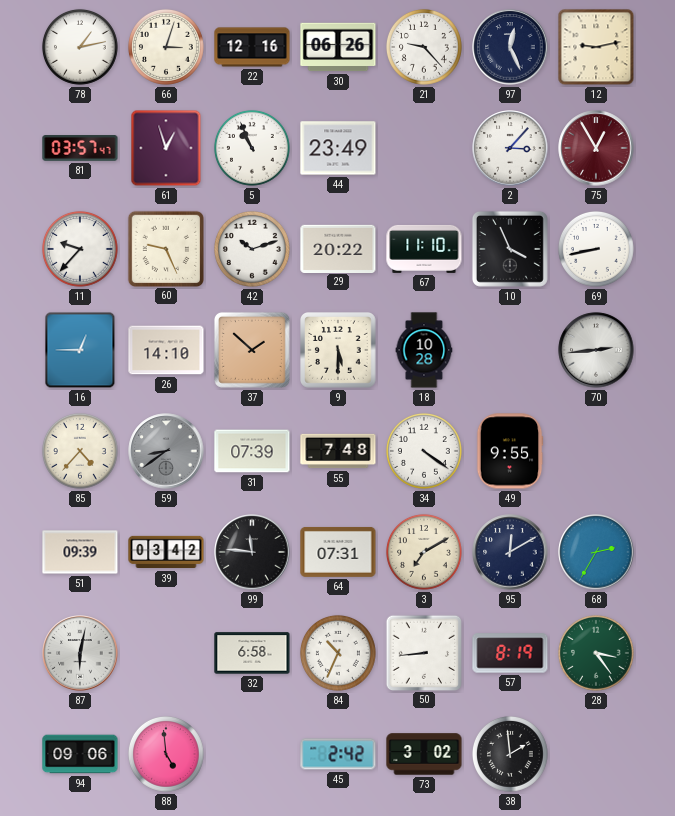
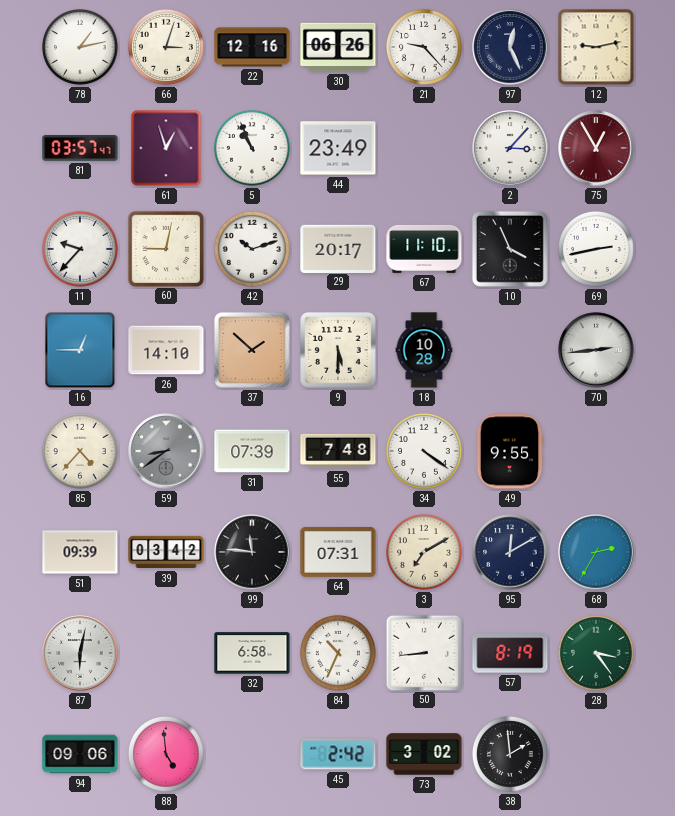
60: 9:26 -> 9:02 (165, 248)
29: 20:22 -> 20:17 (338, 248)
69: 8:43 -> 2:43 (596, 249)
